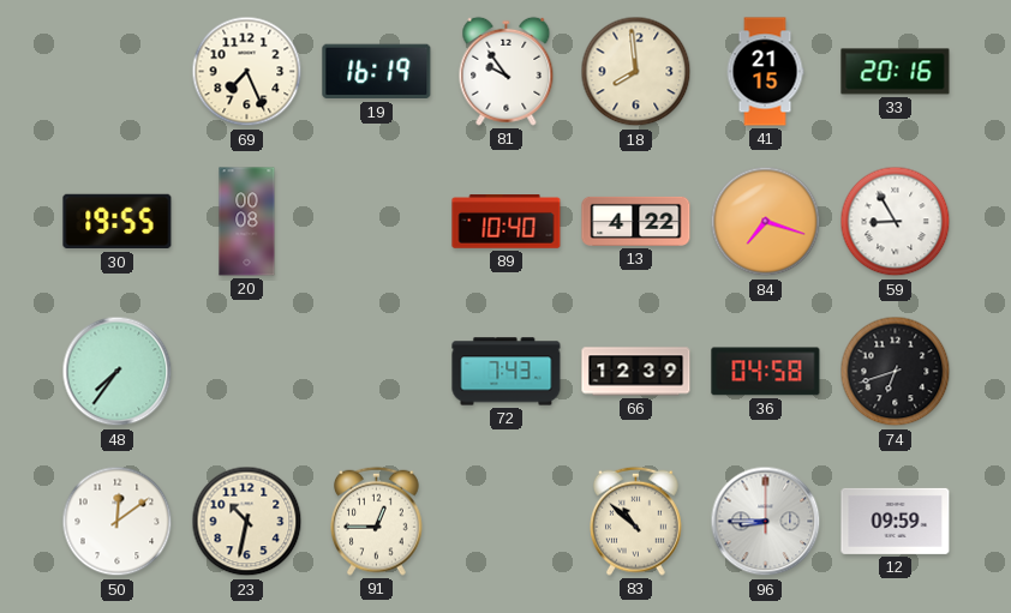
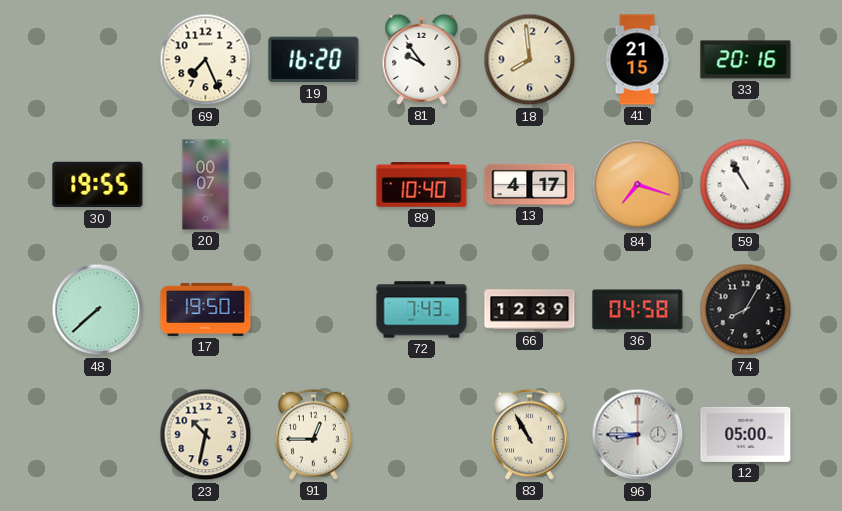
19: 16:19 -> 16:20 (314, 60)
20: 00:08 -> 00:07 (206, 185)
13: 4:22 -> 4:17 (530, 184)
59: 8:55 -> 10:55 (746, 185)
48: 7:36 -> 7:38 (98, 310)
17: none -> 19:50 (206, 309)
74: 6:42 -> 8:05 (746, 310)
50: 12:09 -> none (118, 522)
83: 10:52 -> 10:55 (530, 434)
12: 09:59 -> 05:00 (746, 434)
